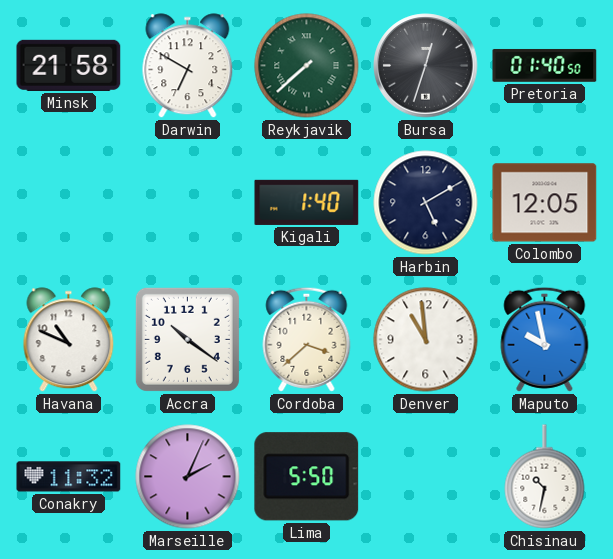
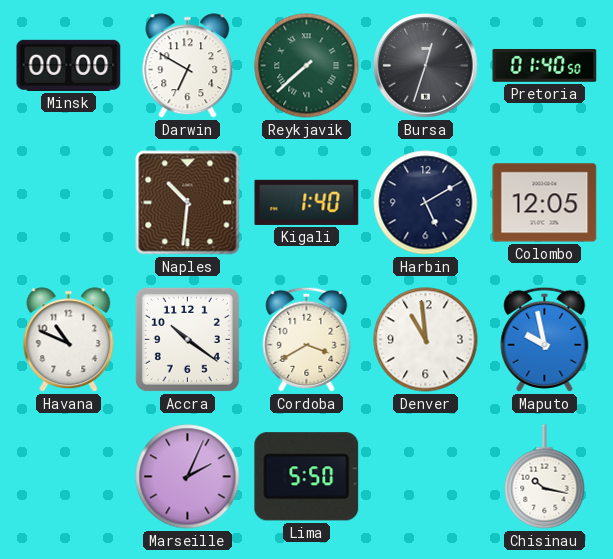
Minsk: 21:58 -> 00:00 (69, 65)
Naples: none -> 10:31 (188, 203)
Cordoba: 3:38 -> 3:40 (307, 339)
Conakry: 11:32 -> none (69, 477)
Chisinau: 10:32 -> 10:17 (545, 477)
